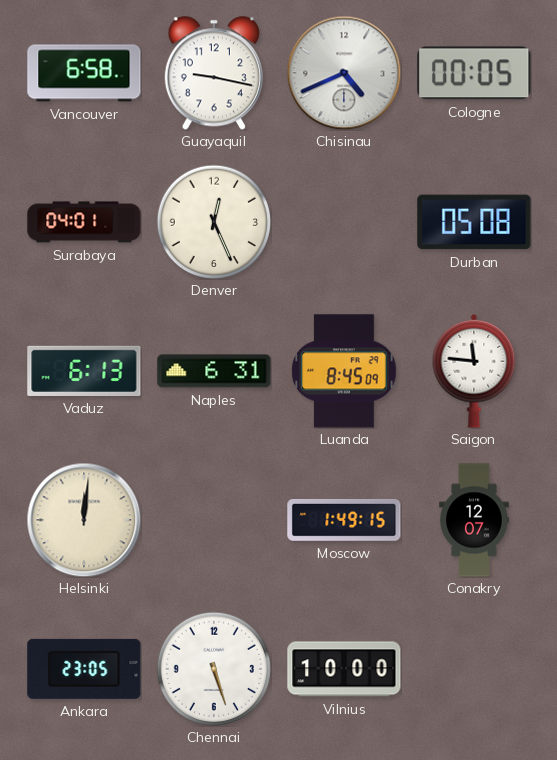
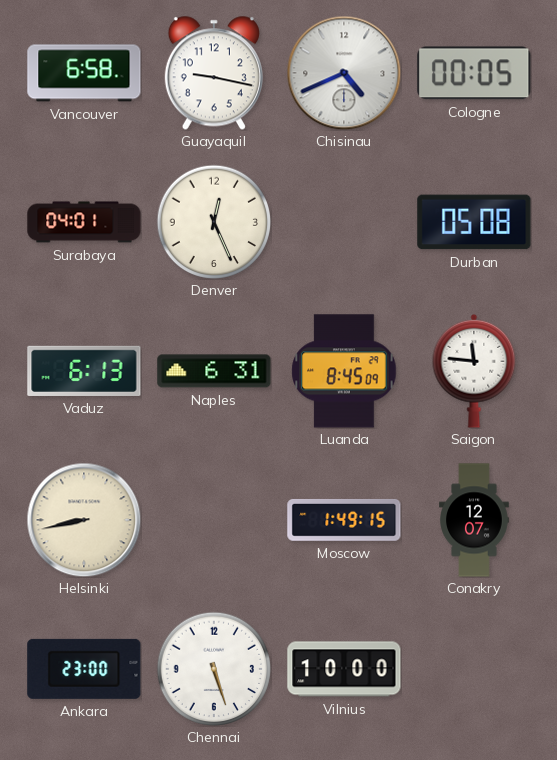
Helsinki: 12:01 -> 8:43 (84, 520)
Ankara: 23:05 -> 23:00 (84, 669)
